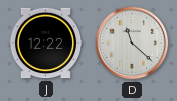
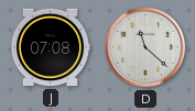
J: 12:22 -> 07:08 (51, 47)
